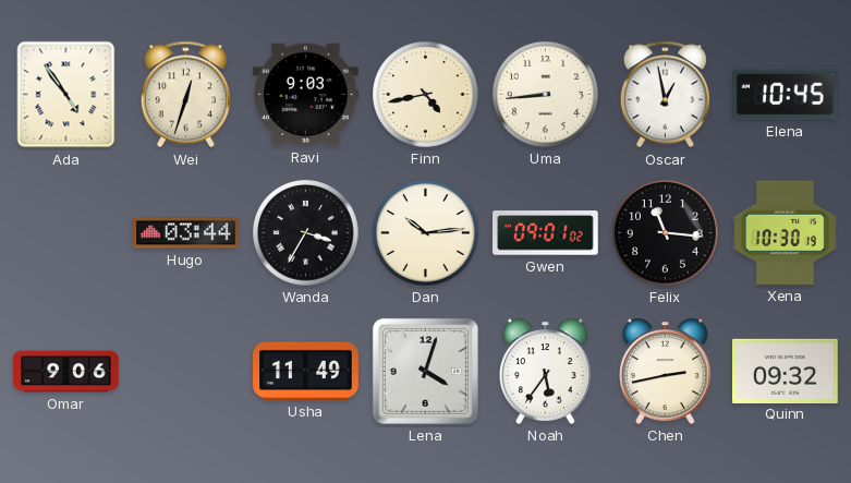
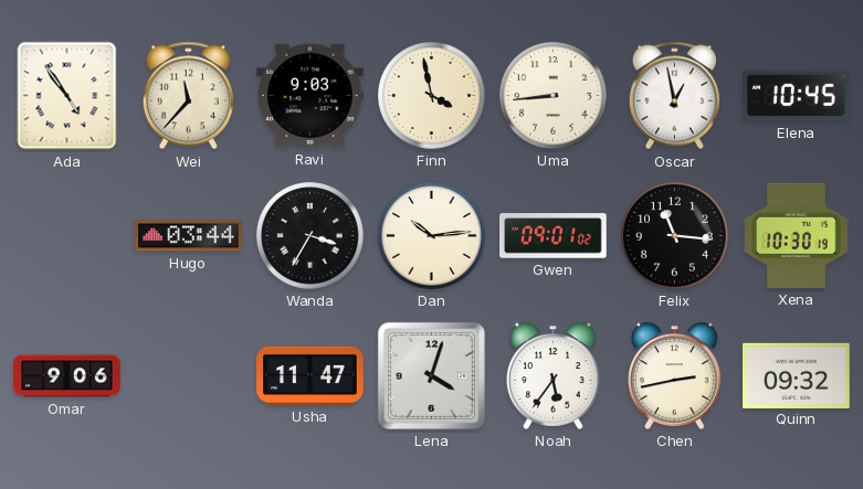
Wei: 12:33 -> 11:37 (188, 96)
Finn: 4:43 -> 3:58 (432, 96)
Usha: 11:49 -> 11:47 (311, 375)
